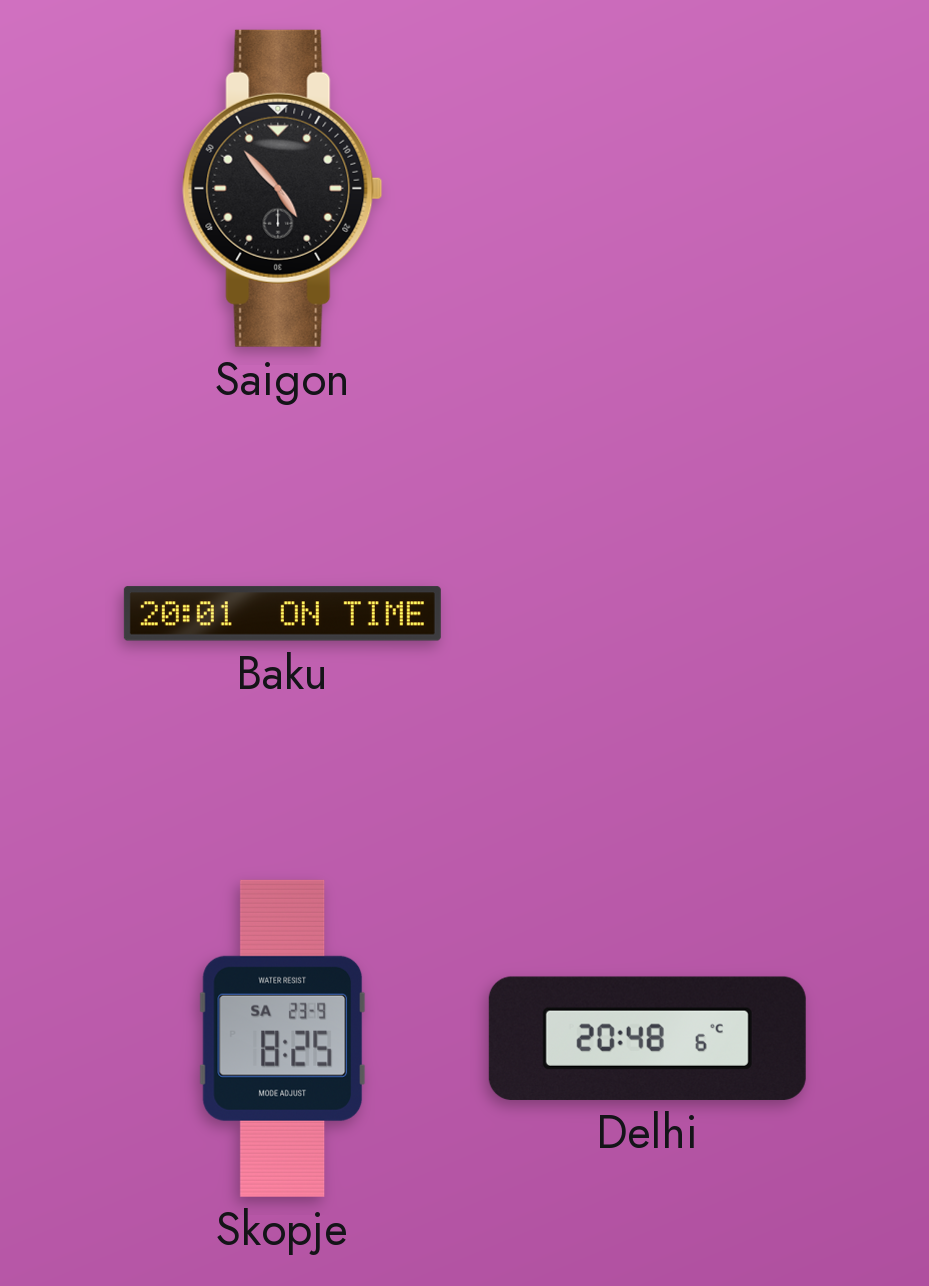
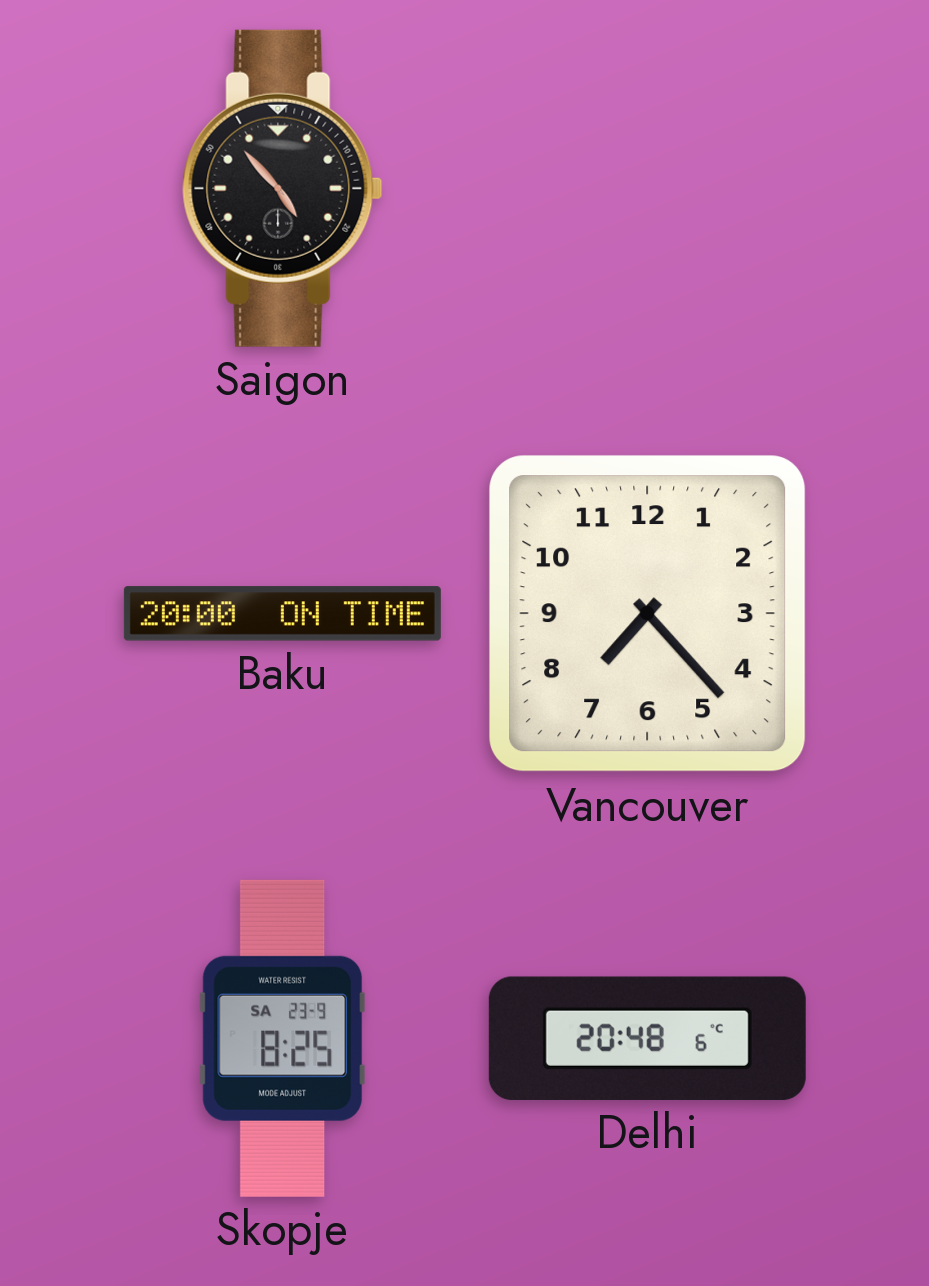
Baku: 20:01 -> 20:00 (282, 614)
Vancouver: none -> 7:23 (648, 614)
